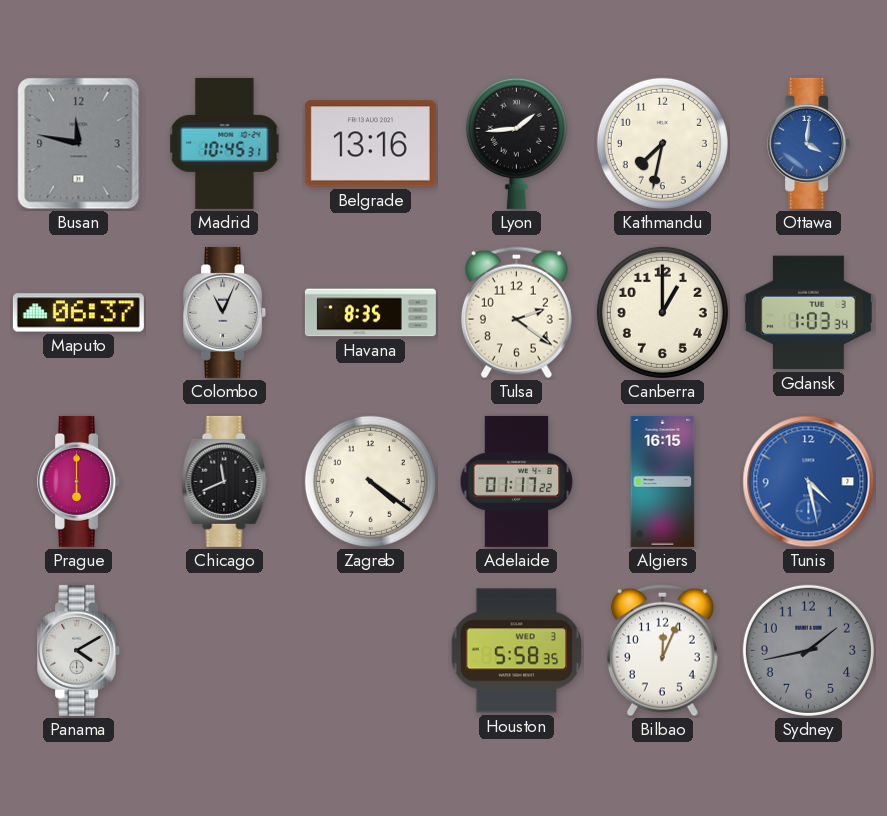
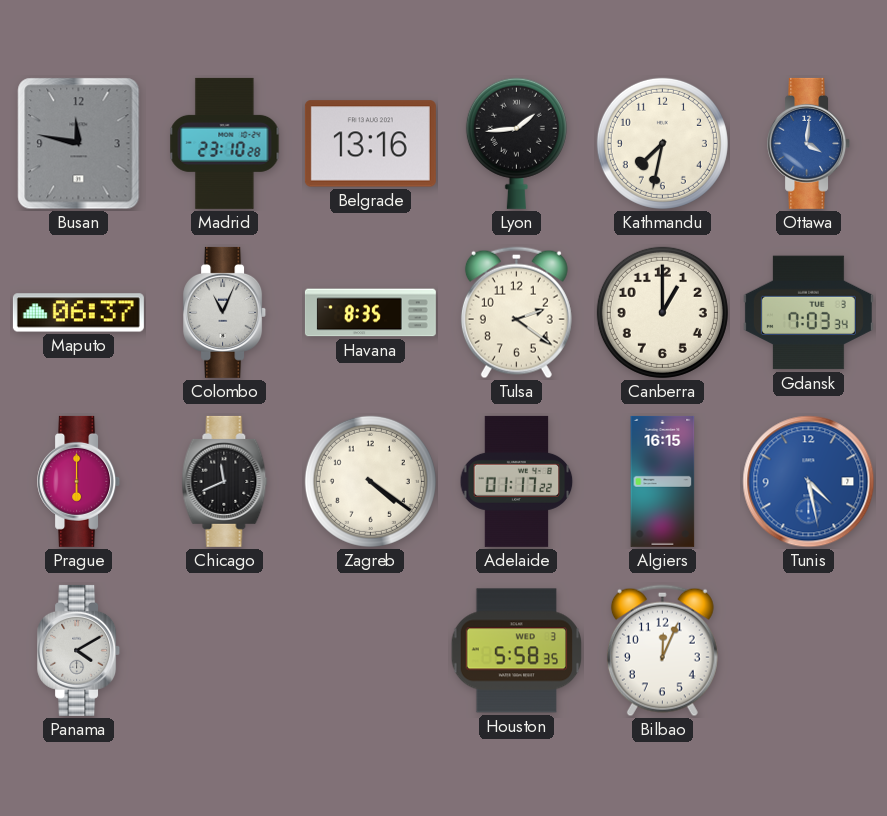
Madrid: 10:45 -> 23:10 (225, 143)
Gdansk: 1:03 -> 7:03 (808, 313)
Sydney: 1:43 -> none (808, 650)
